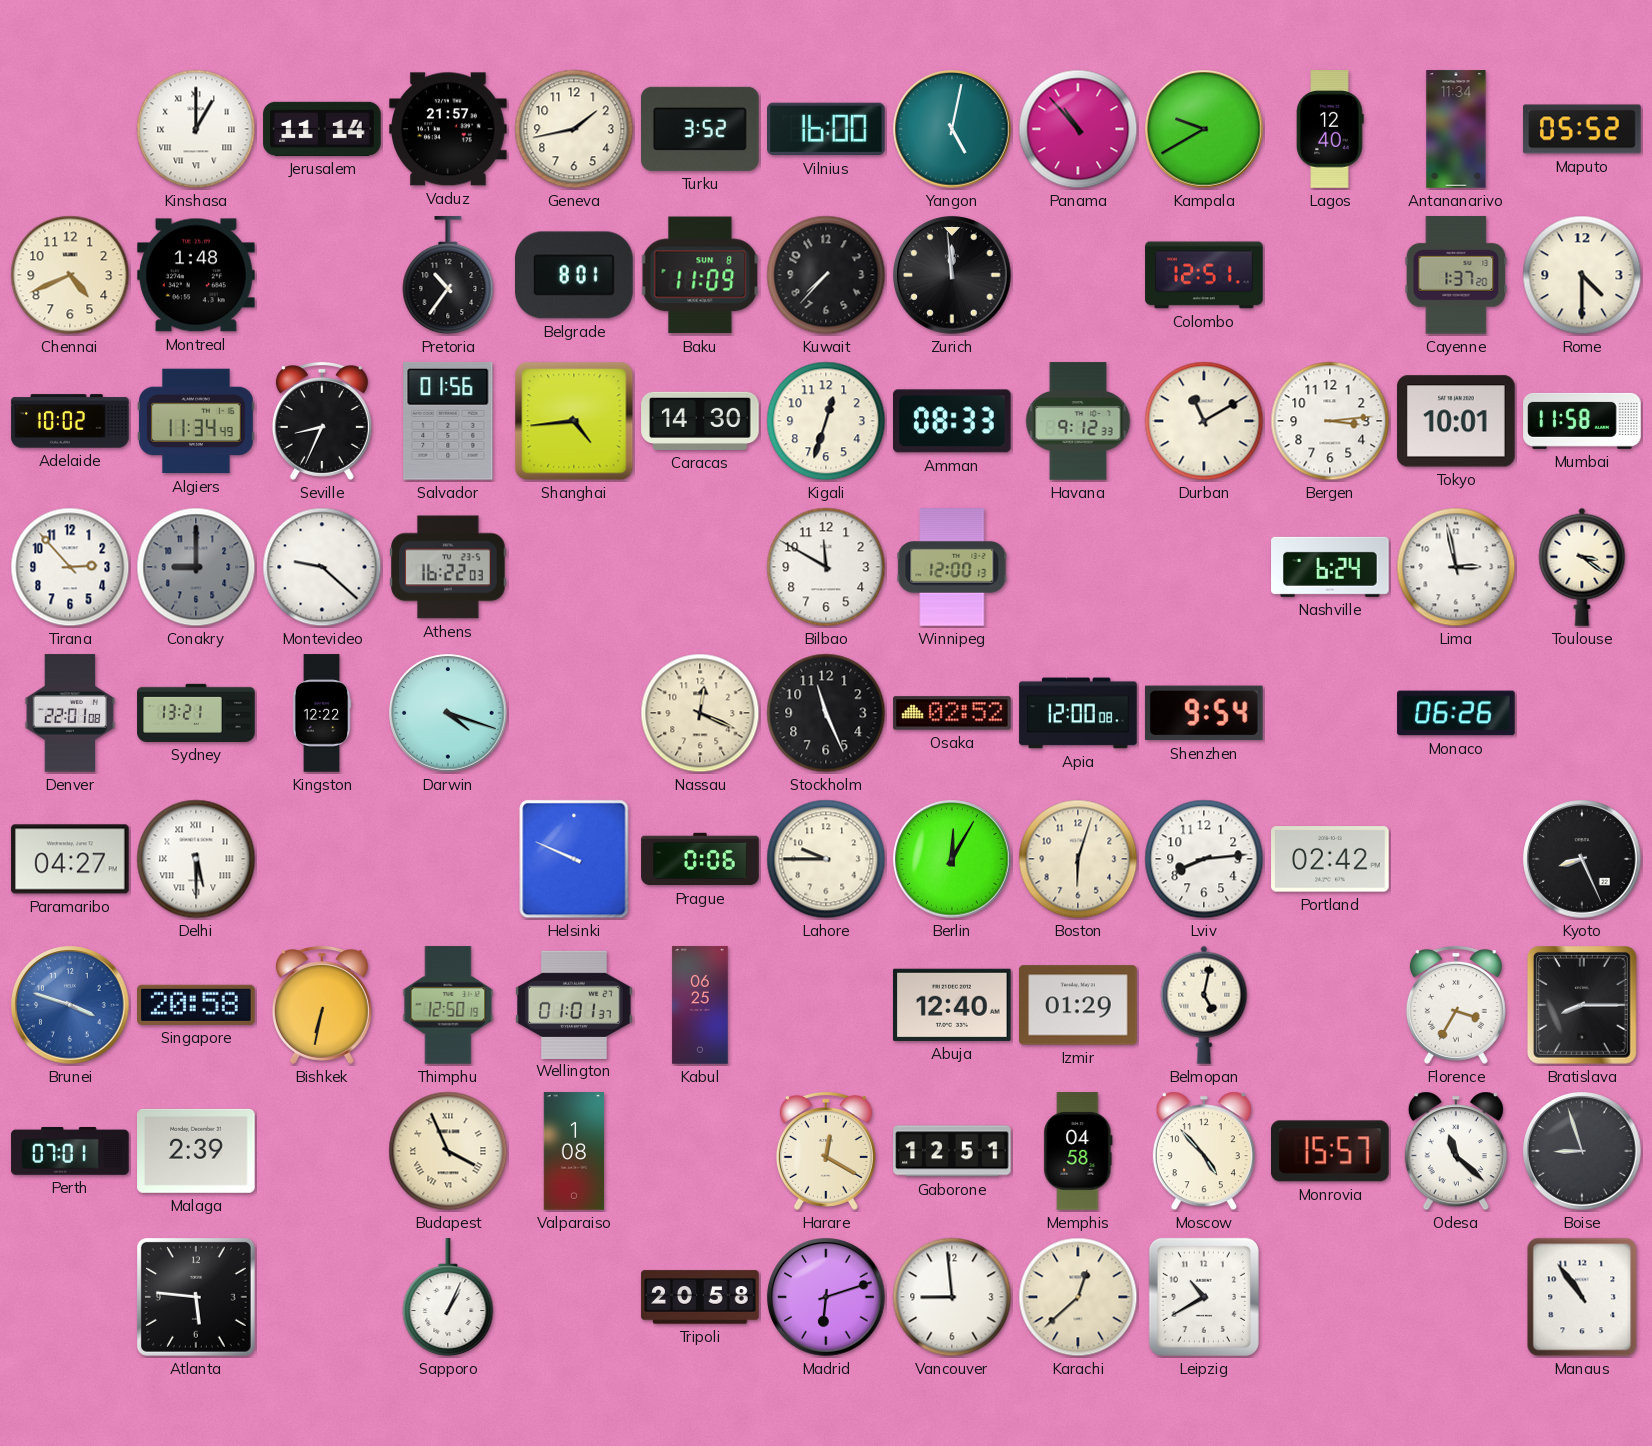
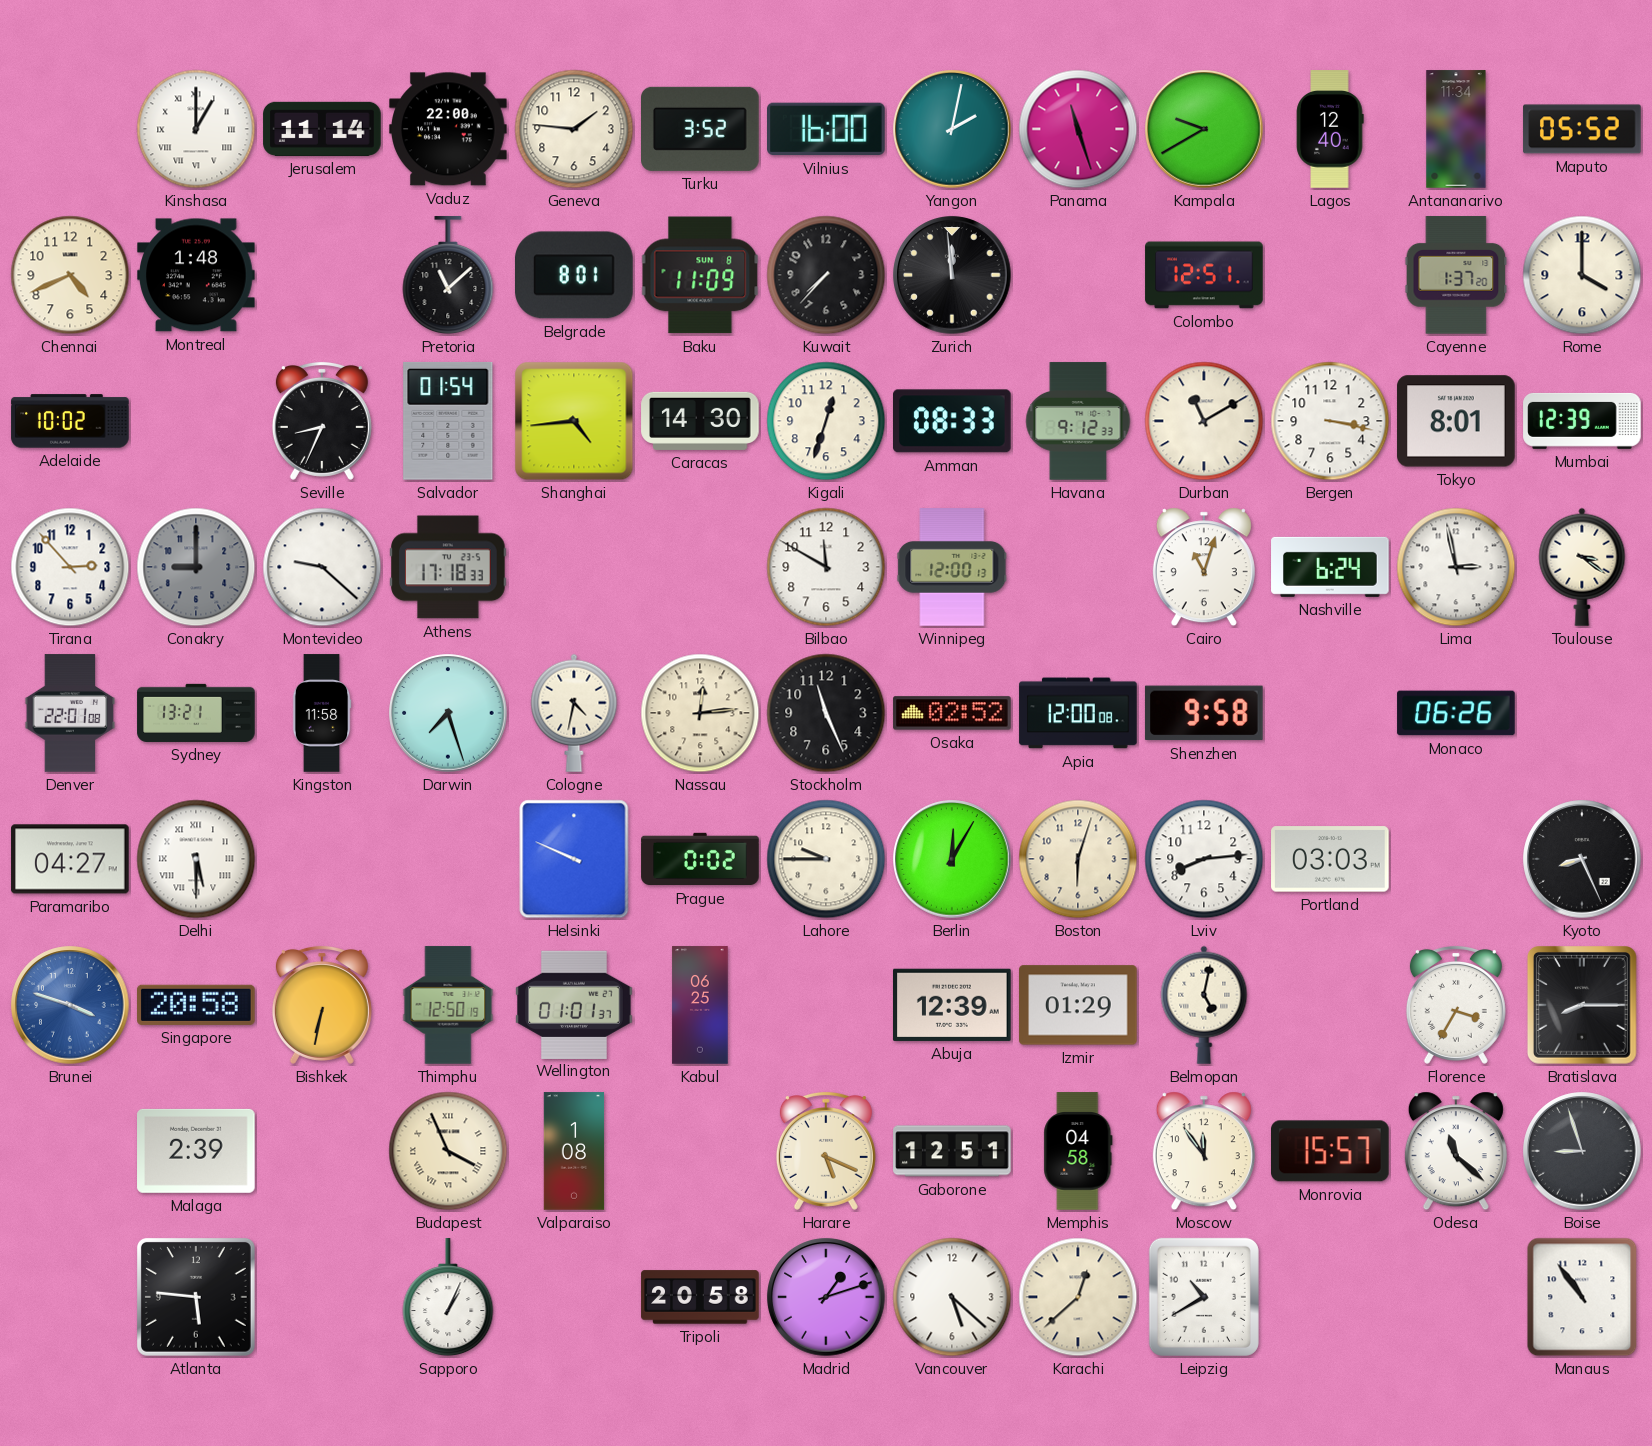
Vaduz: 21:57 -> 22:00 (448, 129)
Geneva: 1:43 -> 1:46 (574, 129)
Yangon: 5:02 -> 2:02 (952, 129)
Panama: 10:53 -> 11:27 (1078, 129)
Pretoria: 10:36 -> 11:08 (448, 276)
Rome: 4:30 -> 4:00 (1582, 275)
Algiers: 11:34 -> none (196, 421)
Salvador: 01:56 -> 01:54 (448, 421)
Bergen: 3:14 -> 3:17 (1330, 421)
Tokyo: 10:01 -> 8:01 (1456, 421)
Mumbai: 11:58 -> 12:39 (1582, 421)
Athens: 16:22 -> 17:18 (448, 567)
Cairo: none -> 11:03 (1204, 567)
Kingston: 12:22 -> 11:58 (322, 713)
Darwin: 4:18 -> 7:27 (448, 713)
Cologne: none -> 4:32 (574, 713)
Nassau: 12:19 -> 12:14 (700, 713)
Shenzhen: 9:54 -> 9:58 (1204, 713)
Prague: 0:06 -> 0:02 (700, 859)
Portland: 02:42 -> 03:03 (1330, 859)
Abuja: 12:40 -> 12:39 (953, 1005)
Perth: 07:01 -> none (70, 1152)
Harare: 12:20 -> 5:19 (826, 1151)
Moscow: 4:53 -> 11:54 (1204, 1151)
Madrid: 6:12 -> 1:12 (826, 1297)
Vancouver: 8:59 -> 5:22 (952, 1297)
